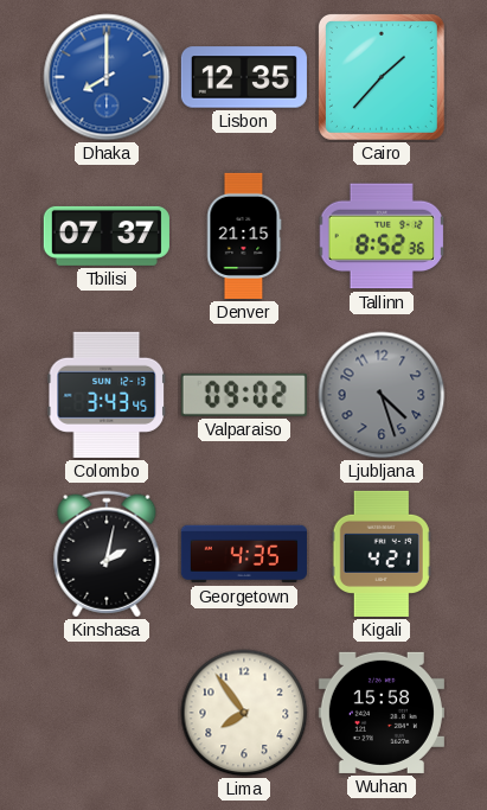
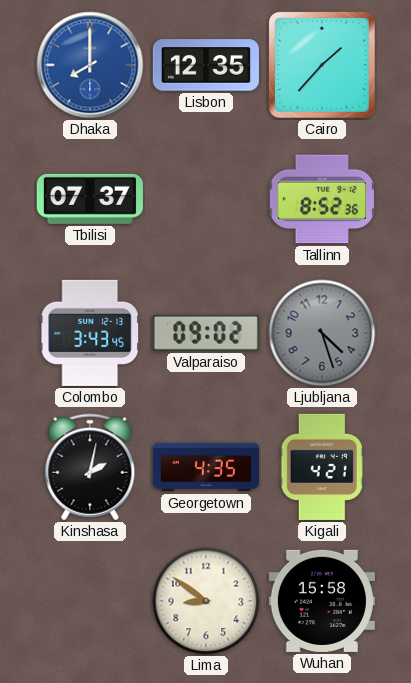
Denver: 21:15 -> none (244, 236)
Lima: 7:54 -> 8:51 (206, 601)
